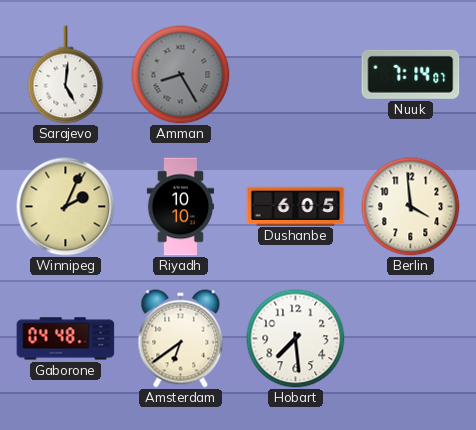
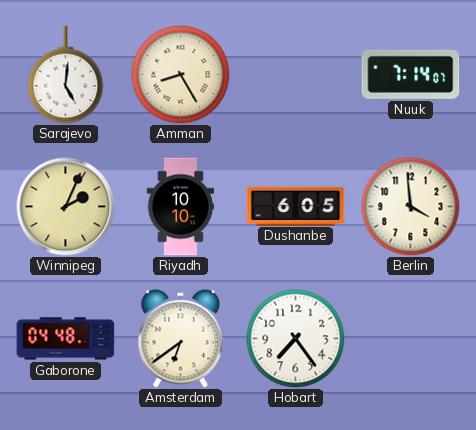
Amman dial: grey -> cream (181, 75)
Hobart: 7:29 -> 7:24 (296, 339)
